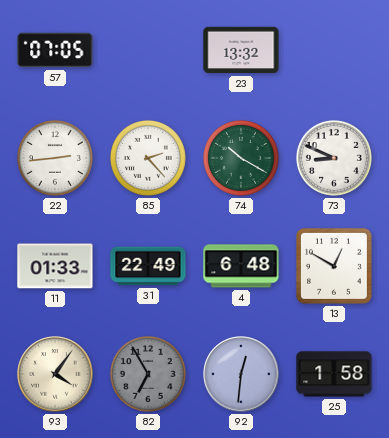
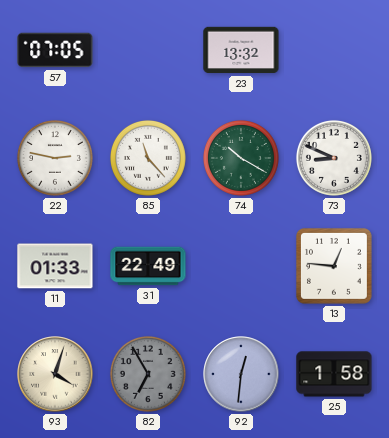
22: 2:44 -> 2:47 (55, 158)
85: 2:23 -> 11:23 (148, 158)
4: 6:48 -> none (241, 266)
13: 12:50 -> 12:46 (334, 266)
93: 4:06 -> 4:03 (55, 374)
